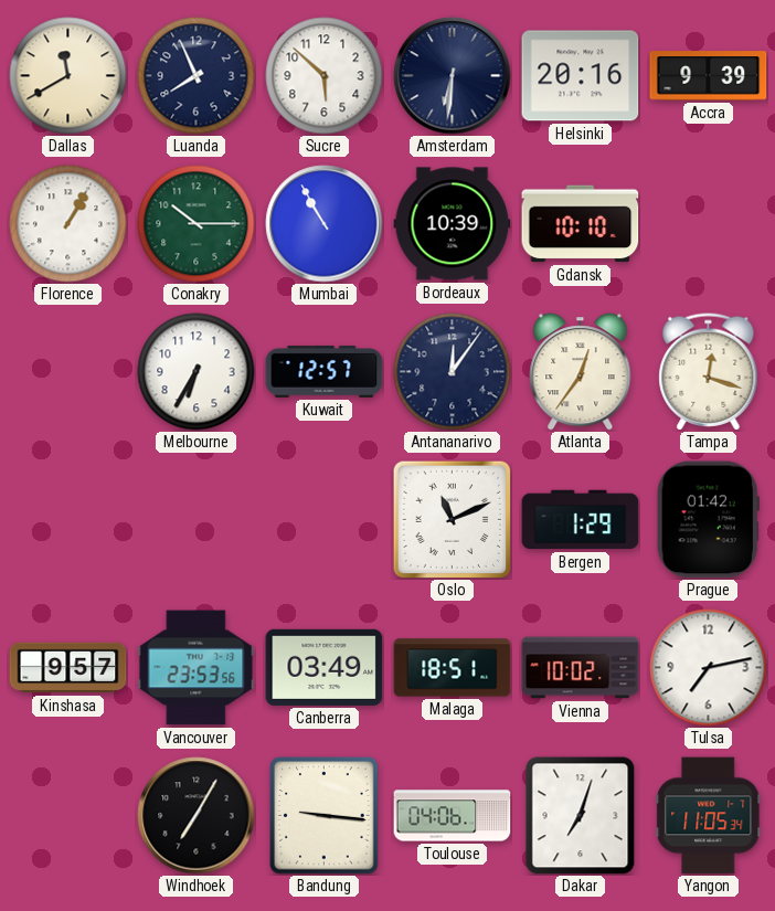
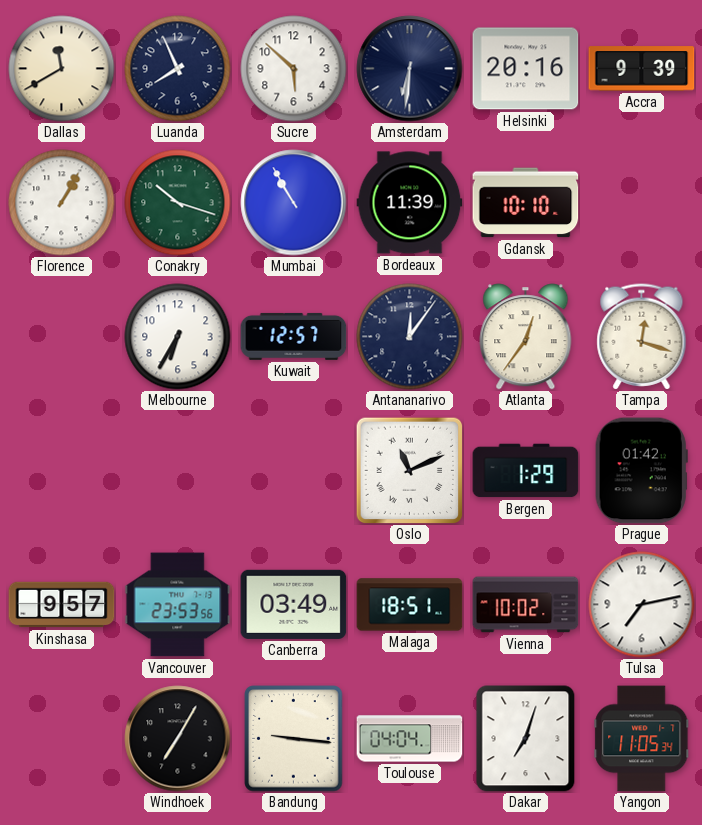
Conakry: 10:15 -> 10:18 (178, 203)
Bordeaux: 10:39 -> 11:39 (410, 203)
Toulouse: 04:06 -> 04:04 (410, 739)
